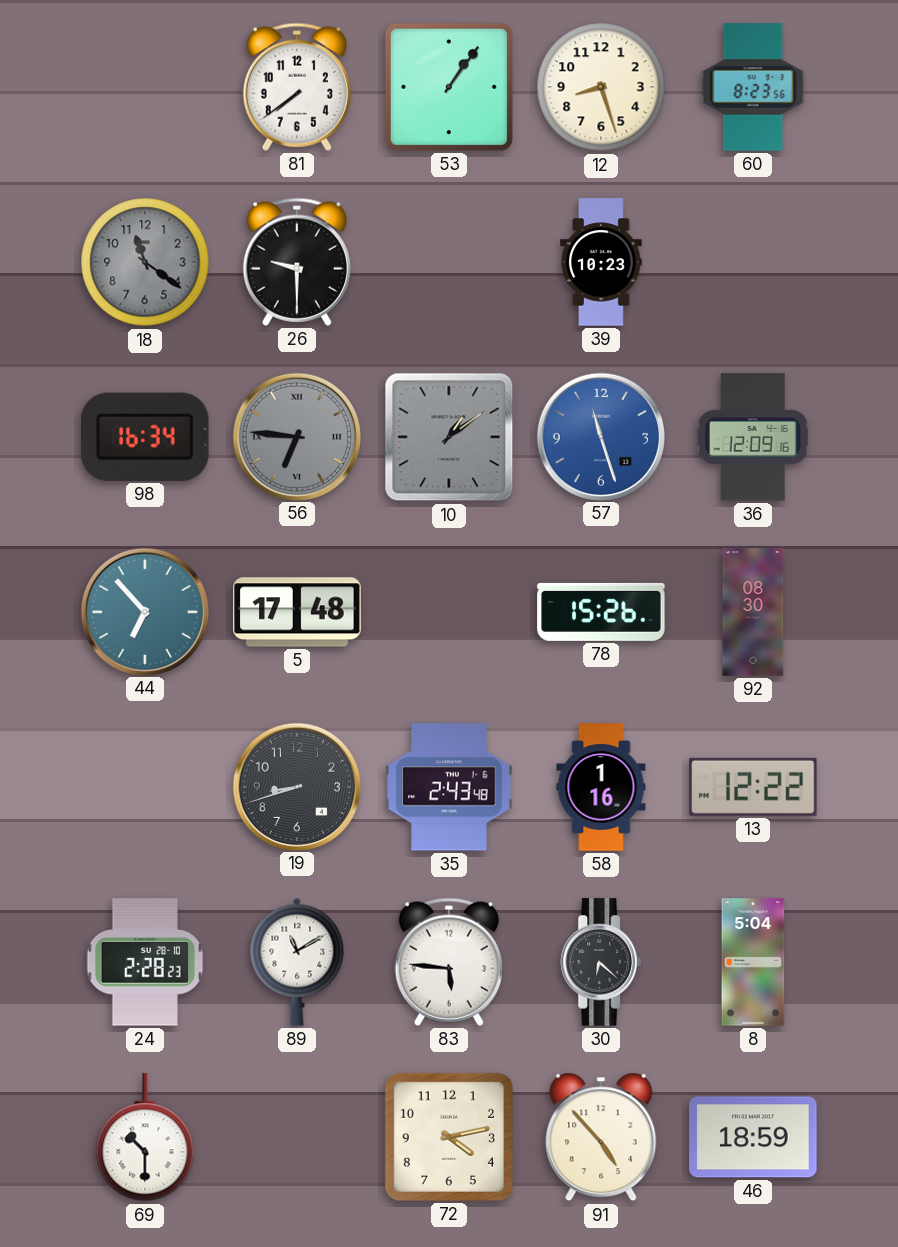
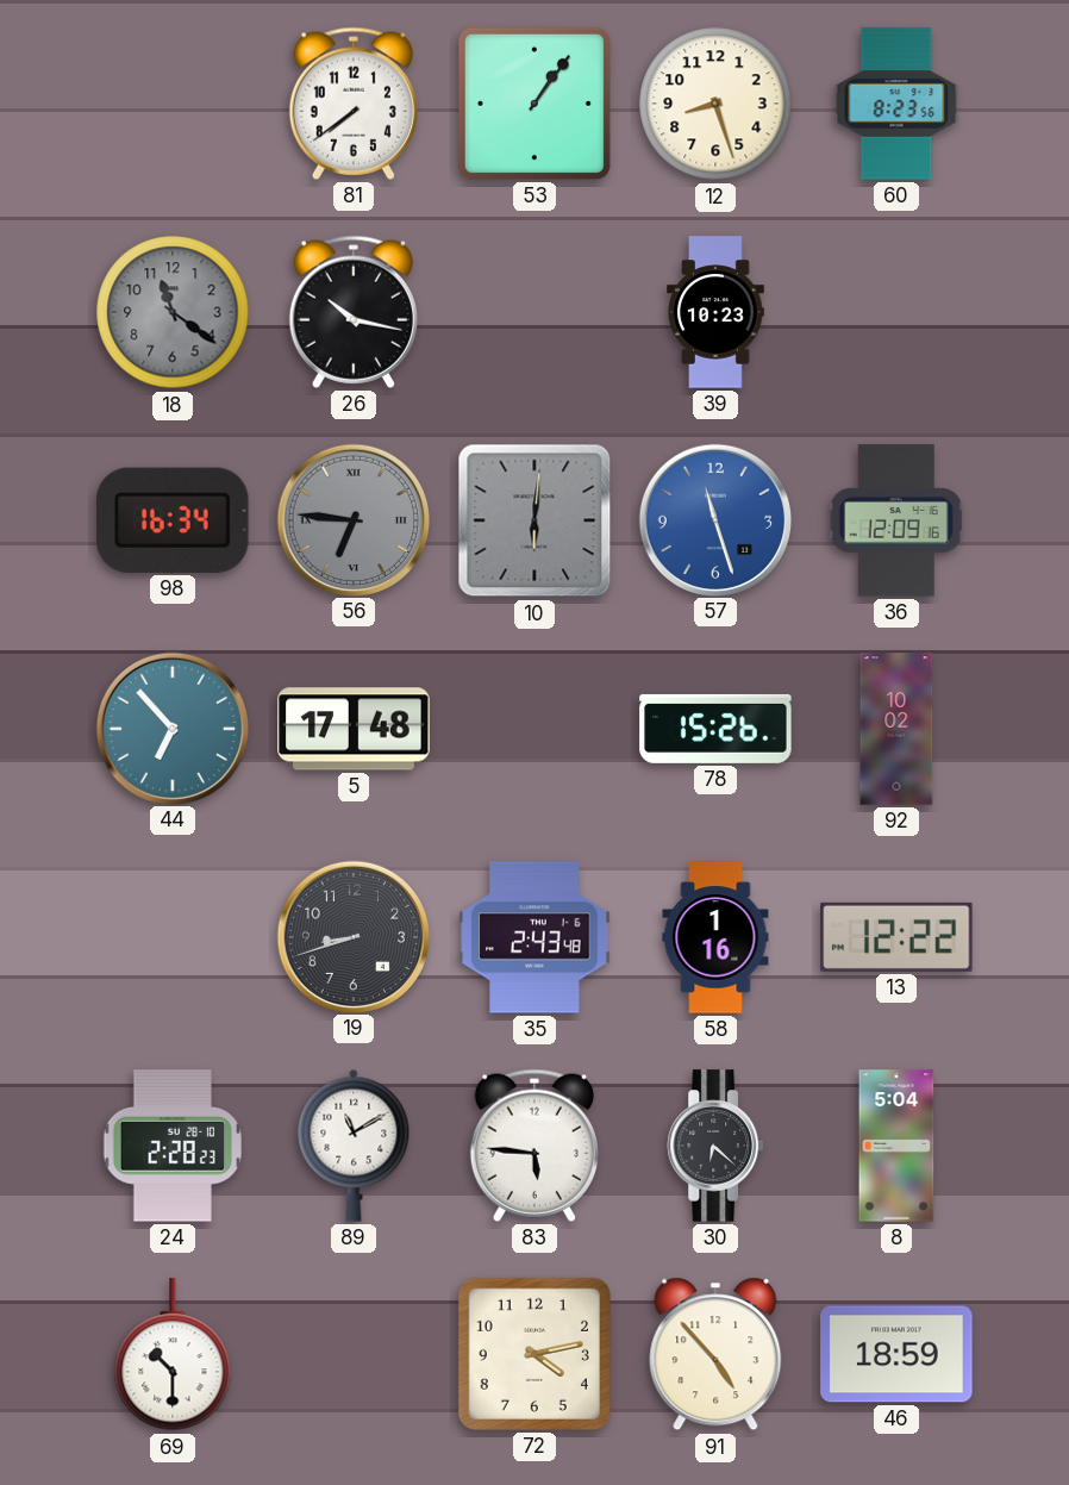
26: 9:30 -> 10:17 (354, 312)
10: 1:09 -> 6:01 (534, 520)
92: 08:30 -> 10:02 (896, 729)
